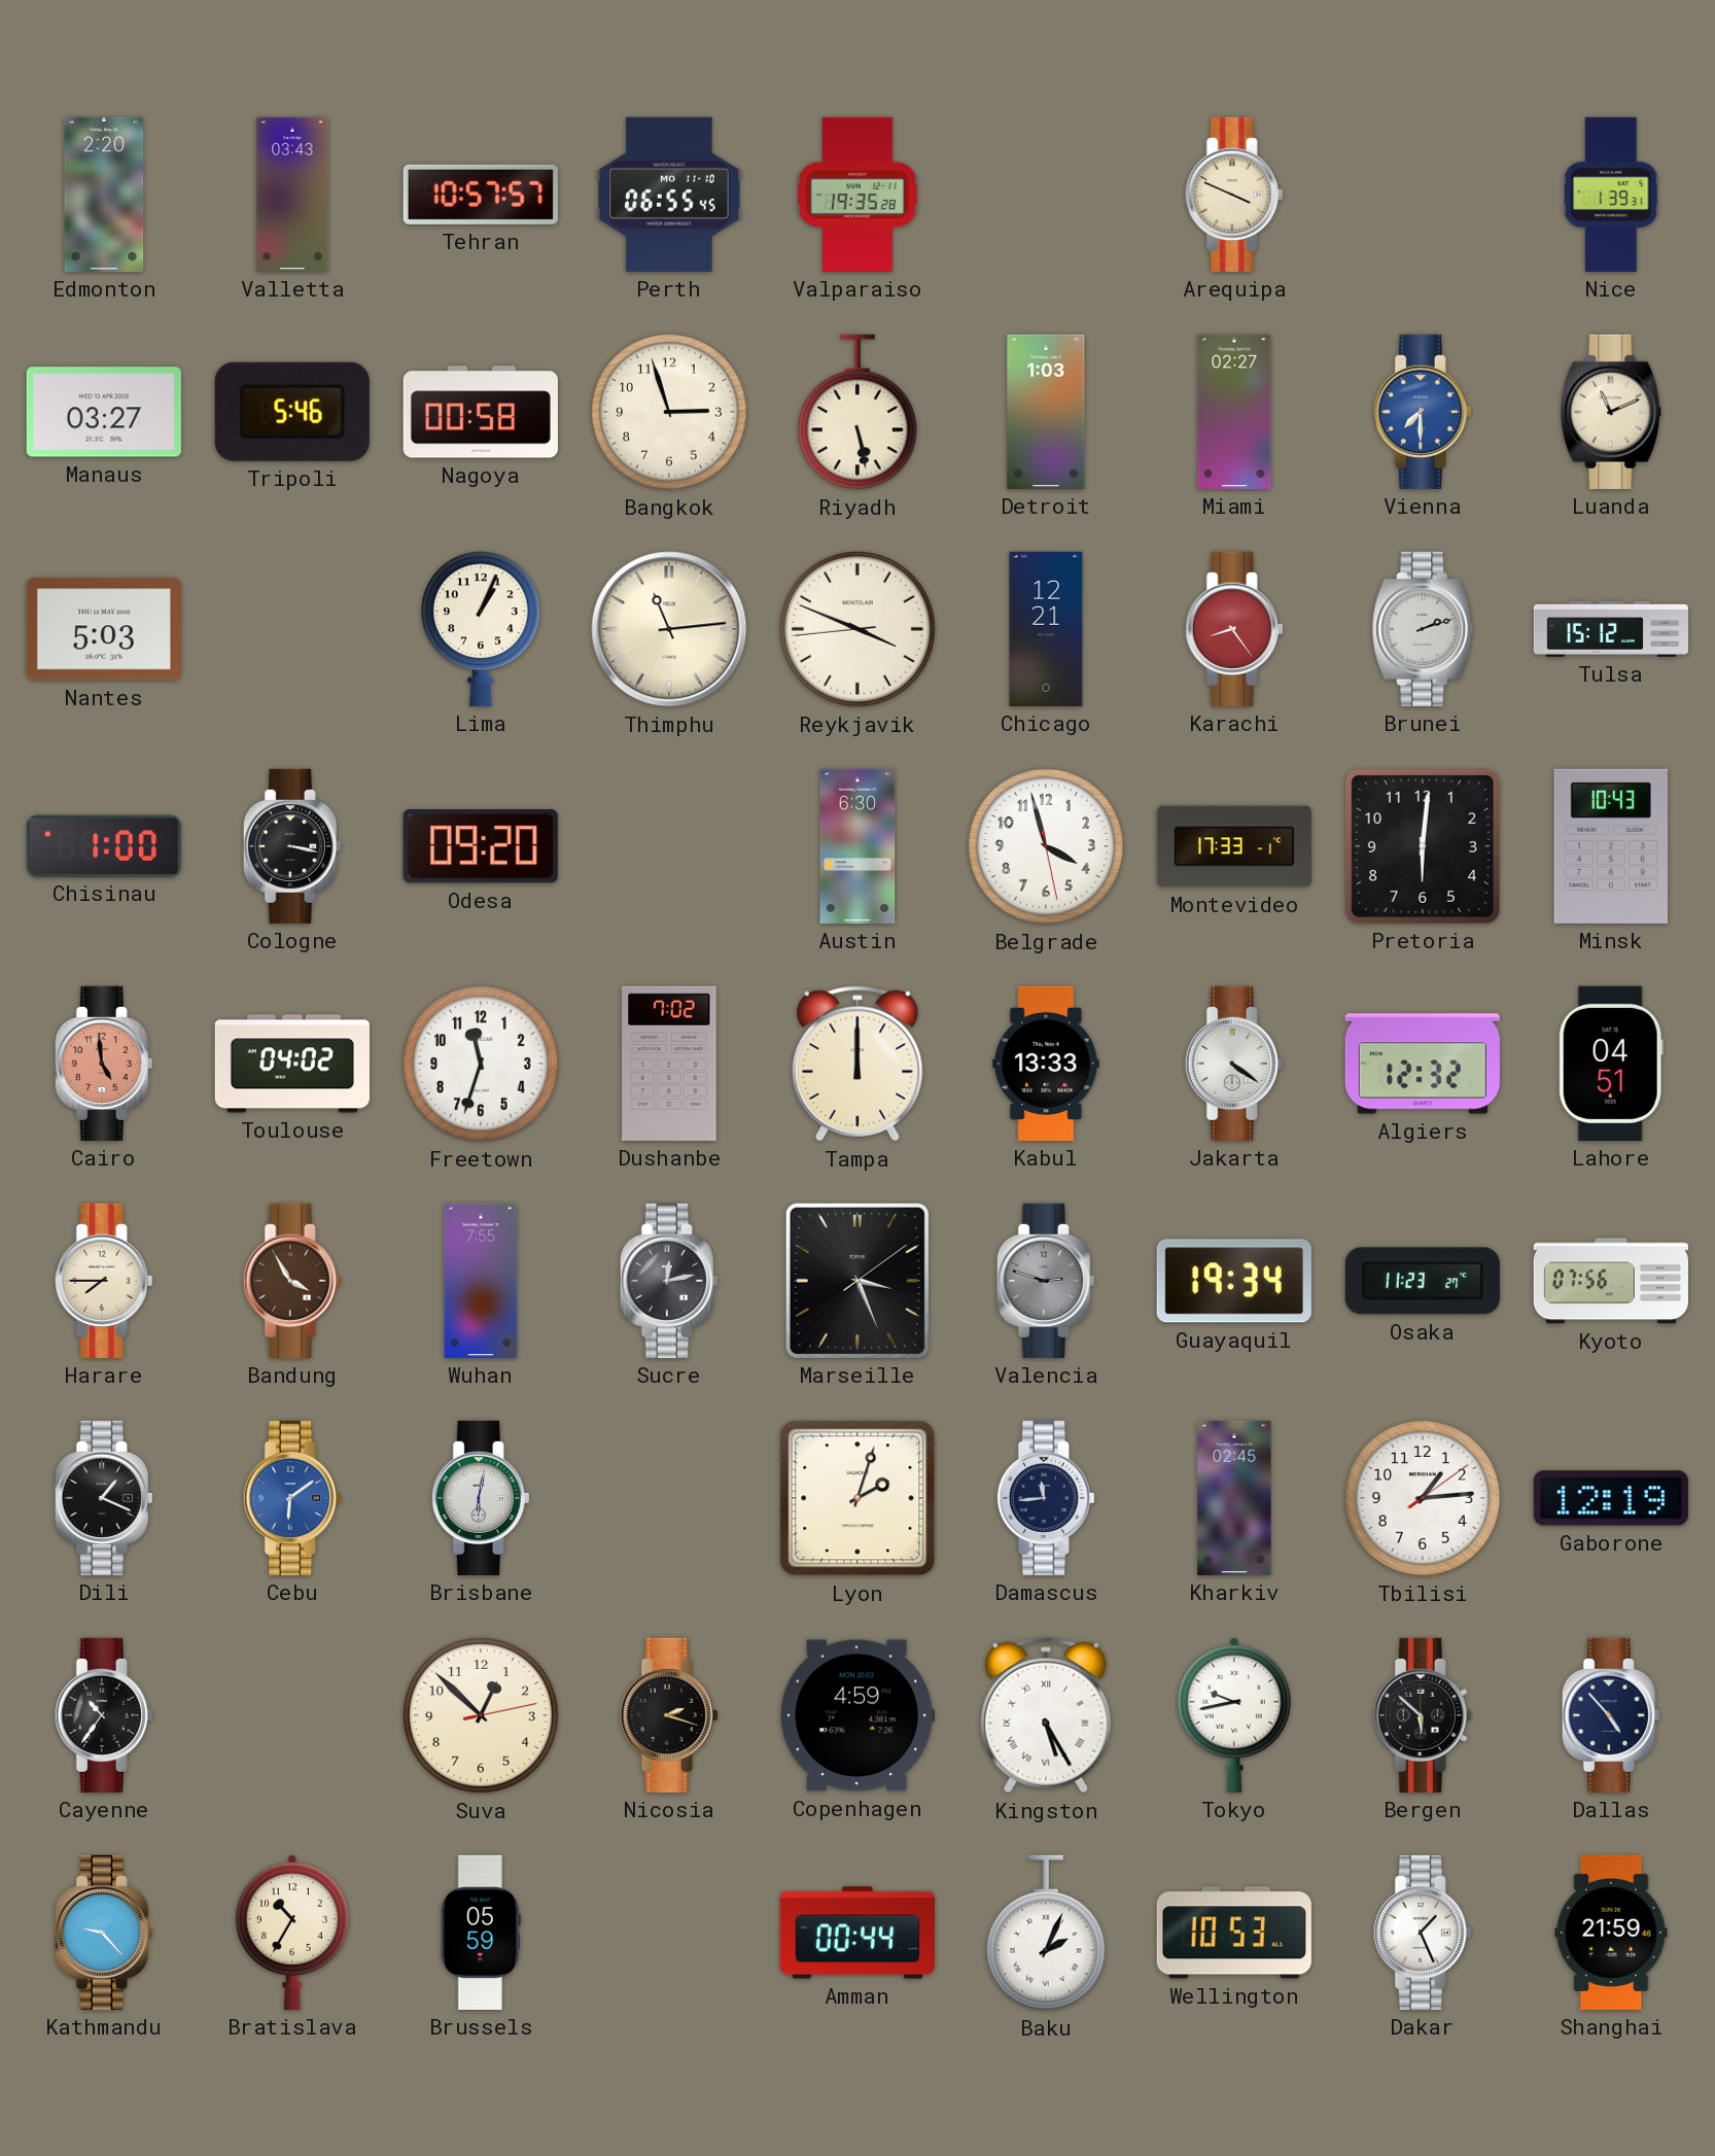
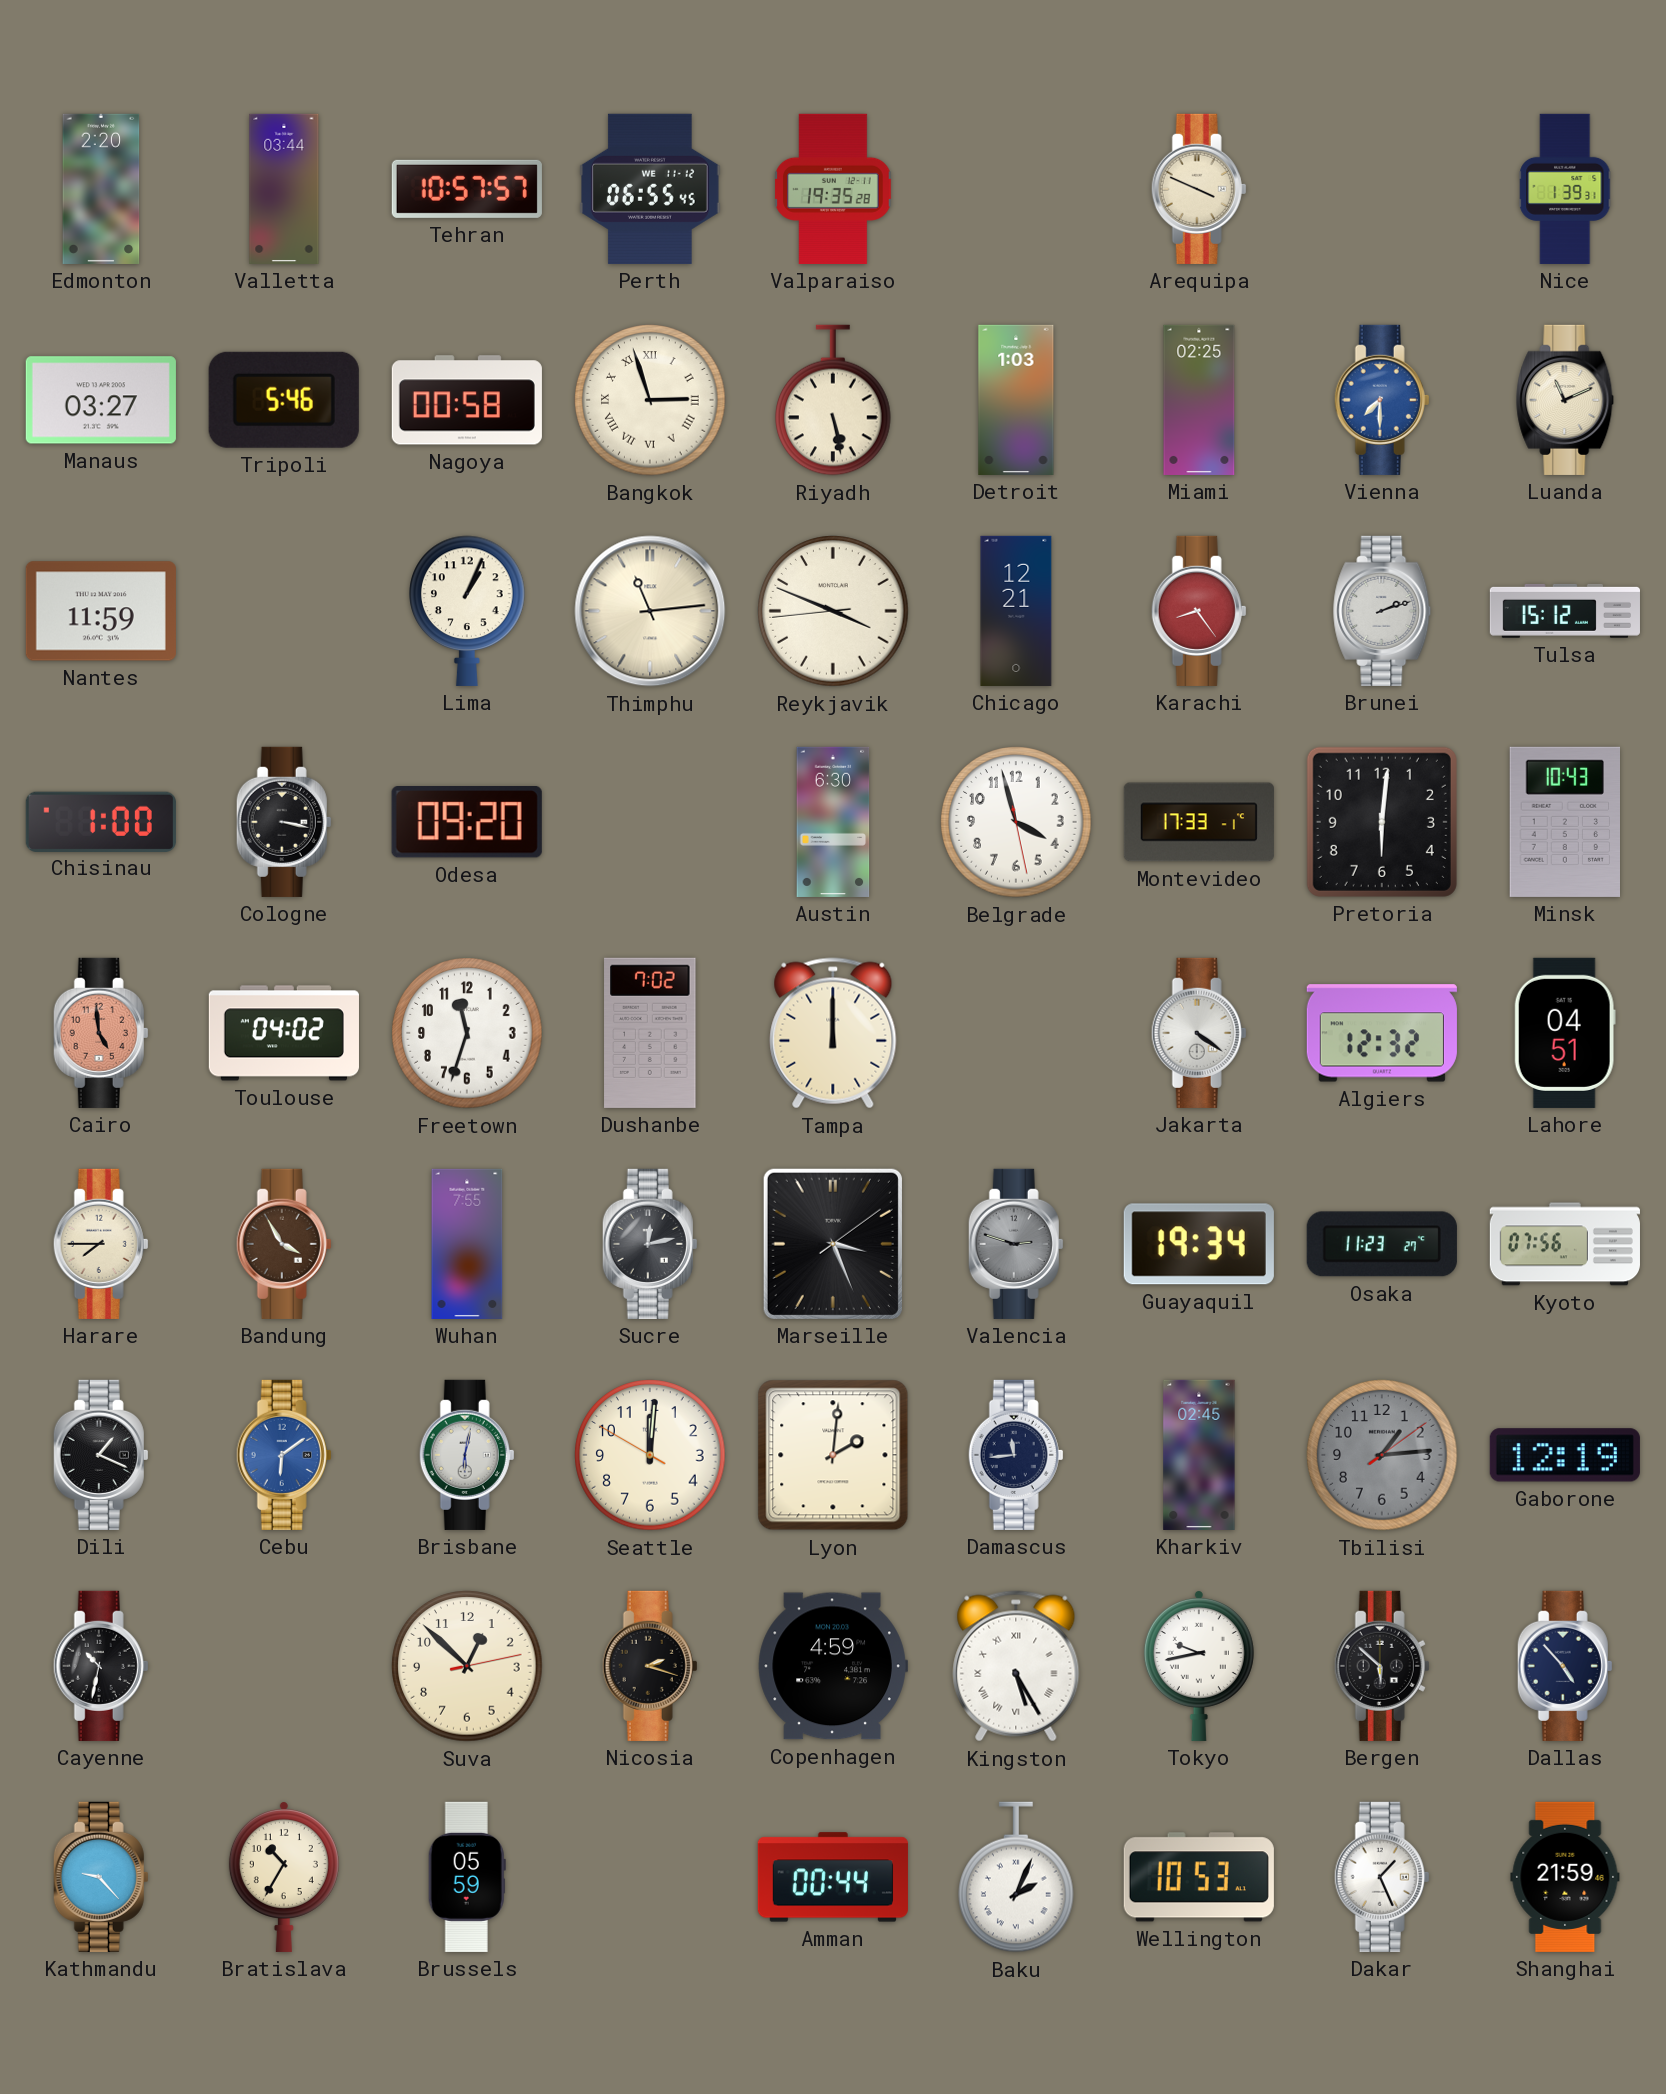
Valletta: 03:43 -> 03:44 (284, 189)
Perth date: MO 11-10 -> WE 11-12 (651, 189)
Bangkok numerals: Arabic -> Roman (650, 400)
Miami: 02:27 -> 02:25 (1199, 400)
Nantes: 5:03 -> 11:59 (101, 611)
Kabul: 13:33 -> none (1046, 1064)
Seattle: none -> 12:00 (650, 1455)
Lyon: 2:03 -> 2:01 (833, 1455)
Tbilisi dial: white -> grey (1382, 1455)
Cayenne: 10:36 -> 10:32 (101, 1666)
